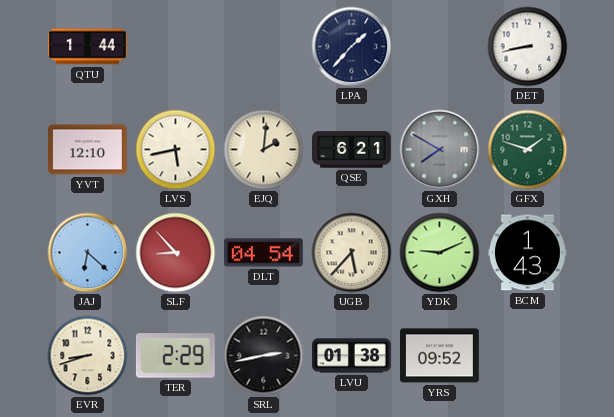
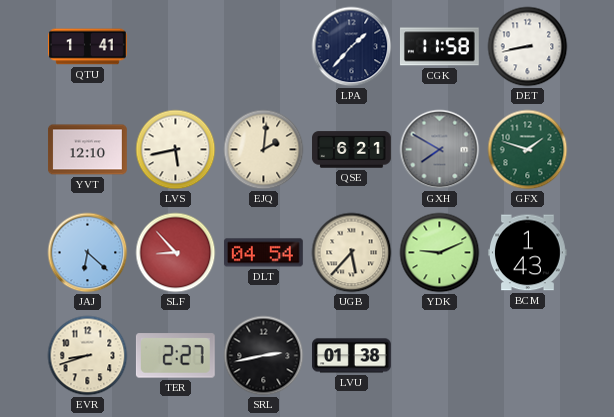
QTU: 1:44 -> 1:41 (88, 47)
CGK: none -> 11:58 (439, 47)
TER: 2:29 -> 2:27 (175, 356)
YRS: 09:52 -> none (440, 356)
